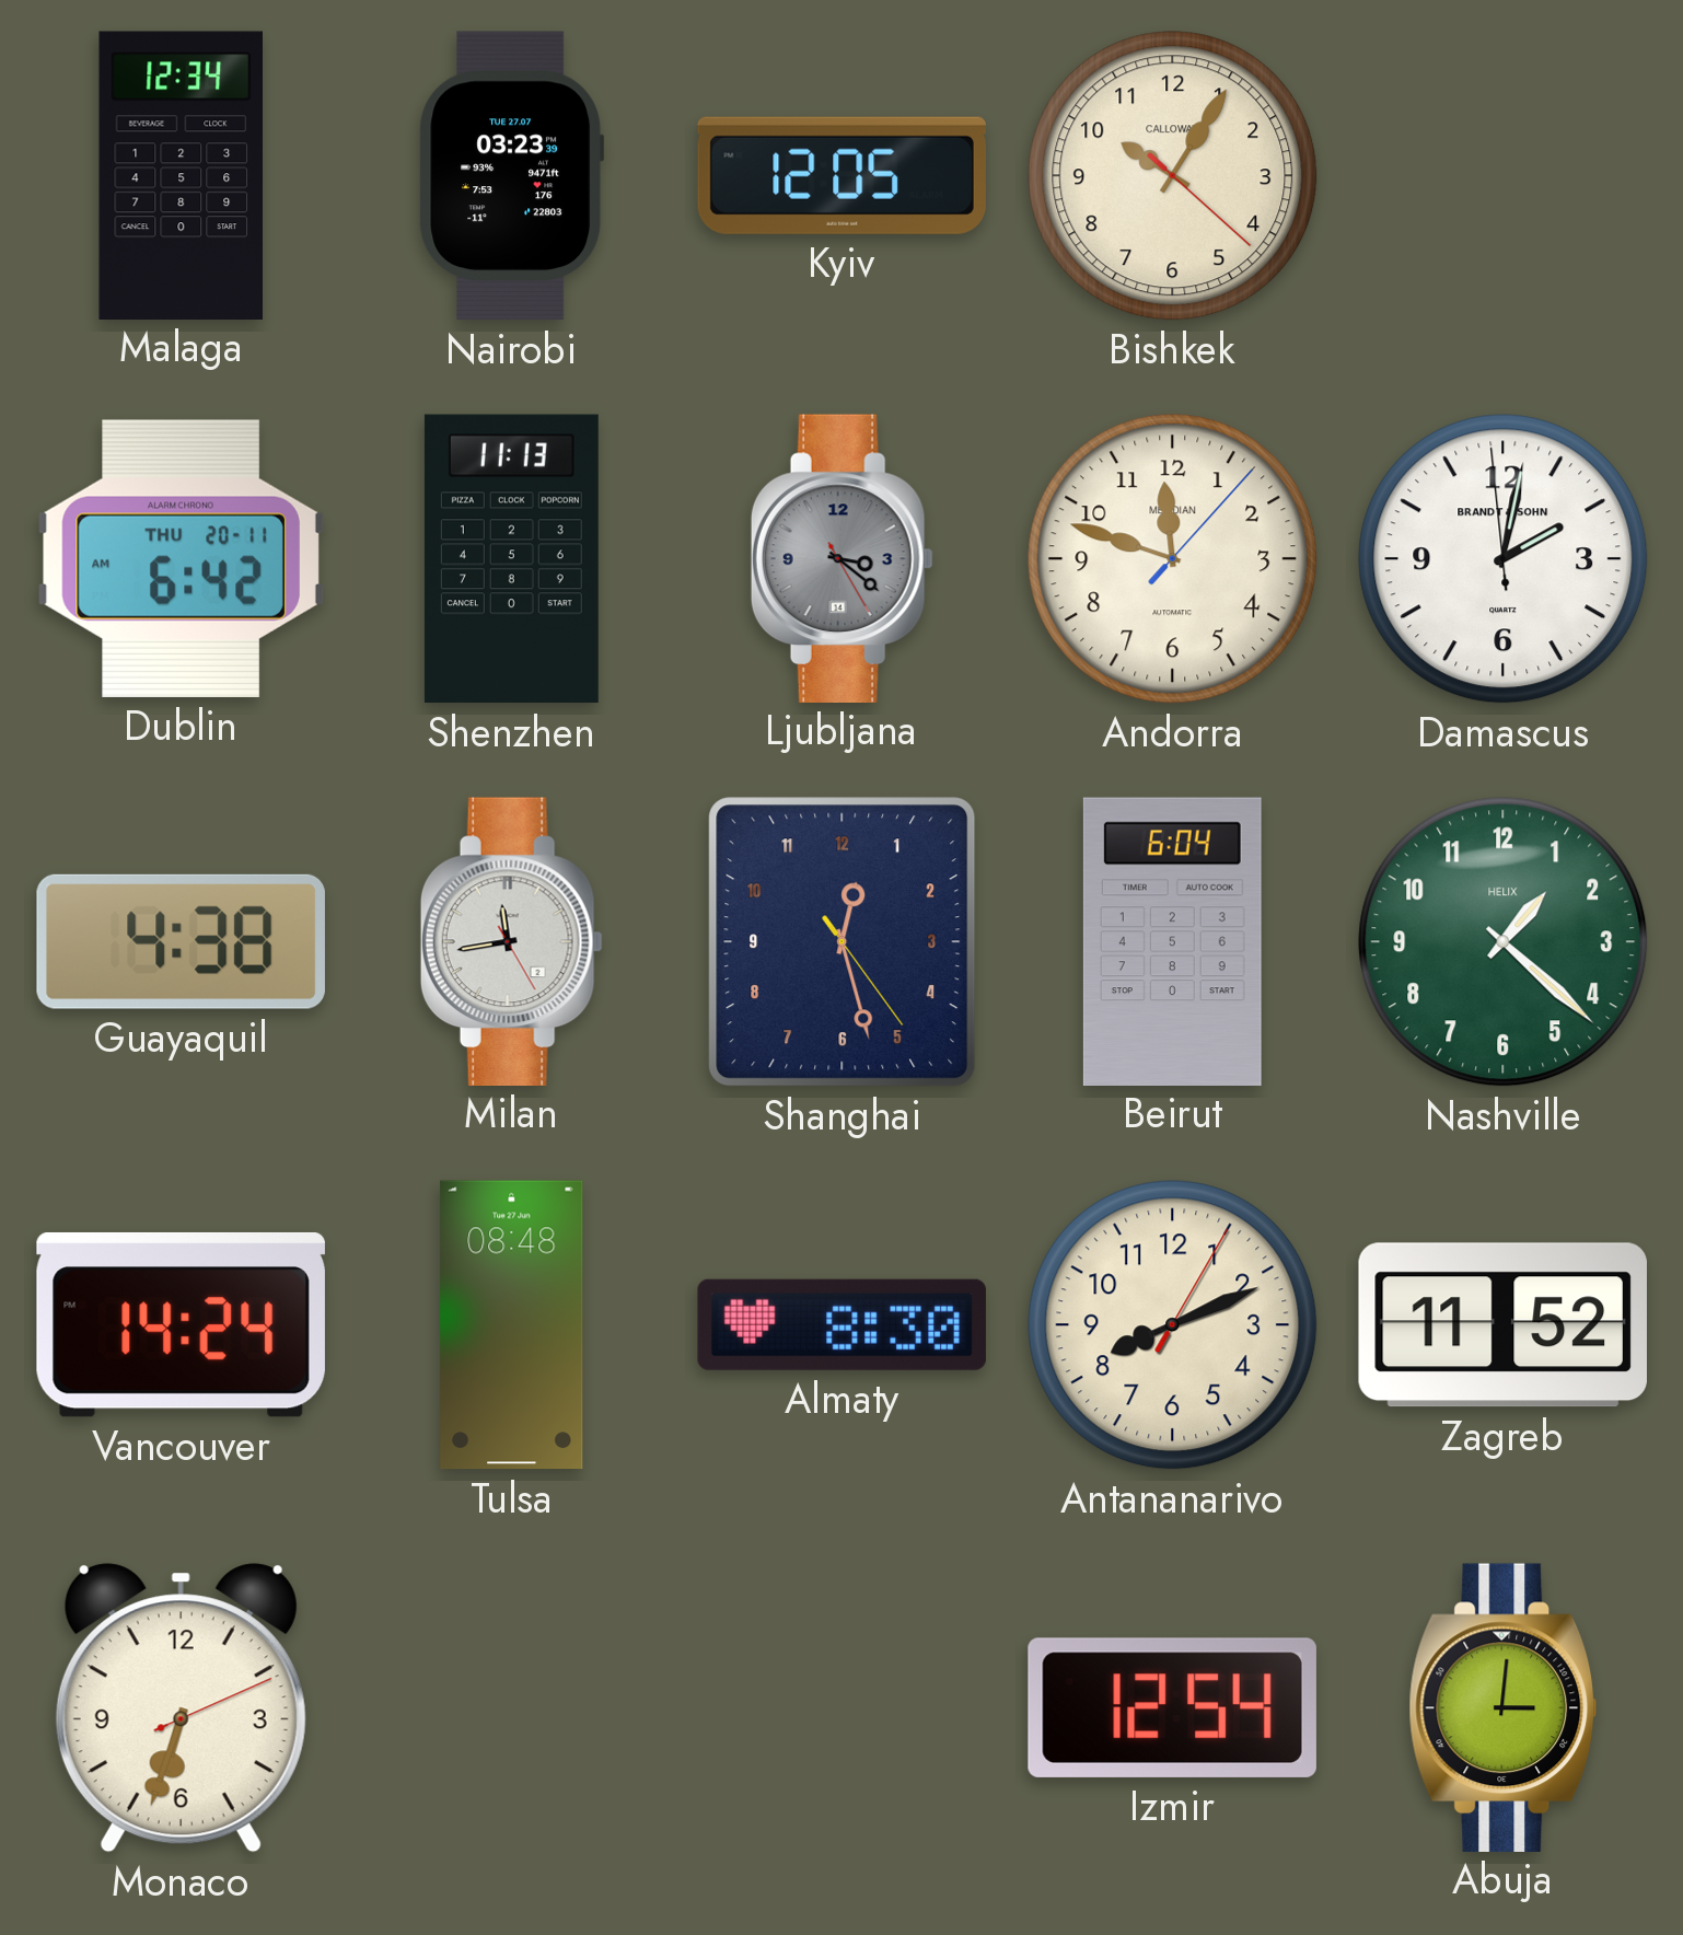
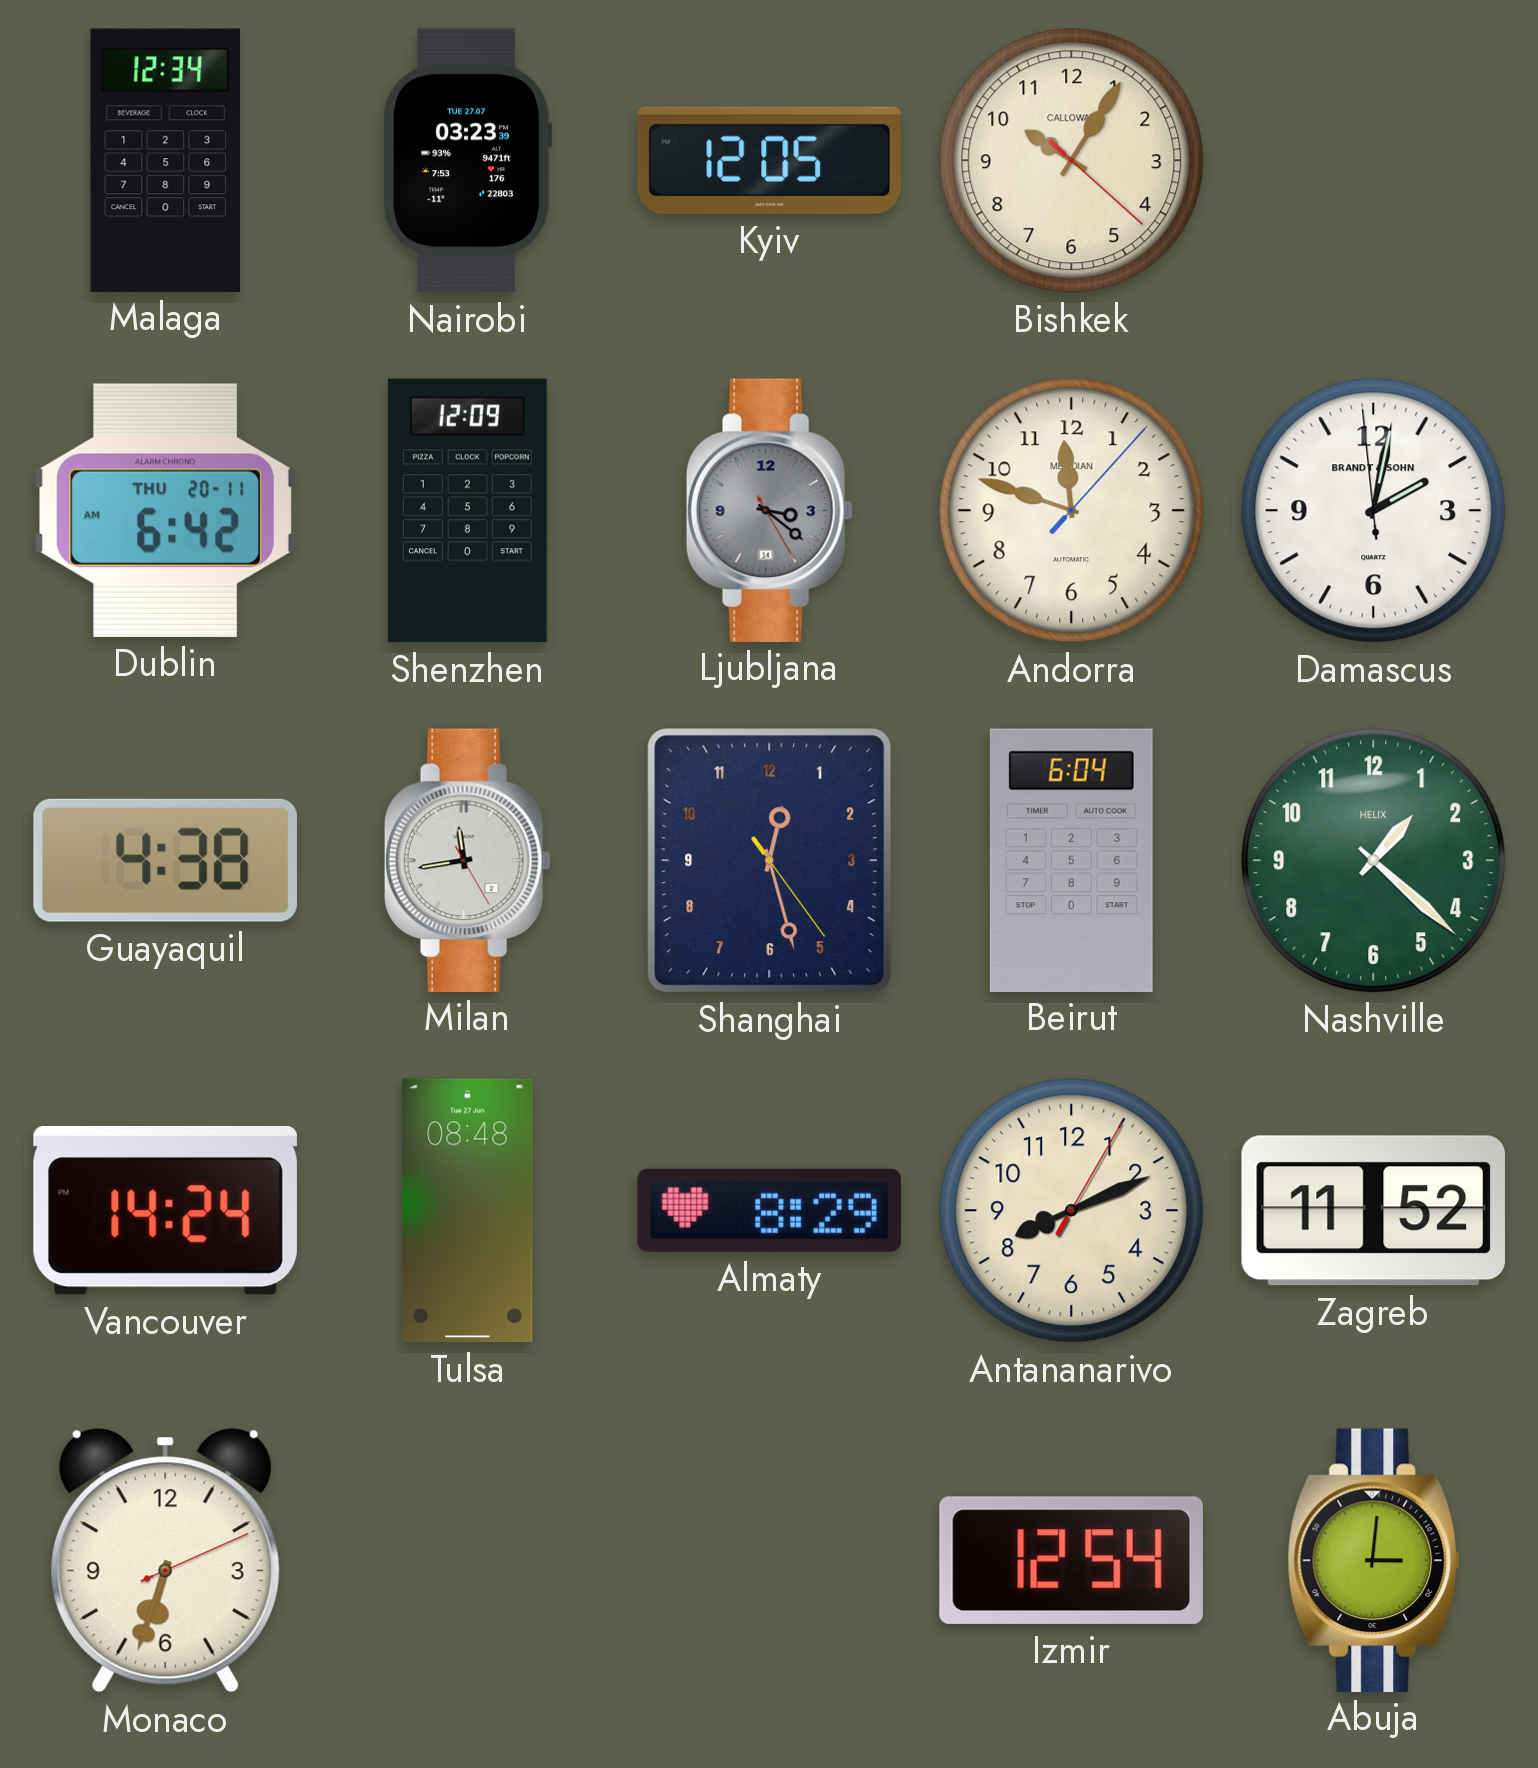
Shenzhen: 11:13 -> 12:09 (467, 511)
Almaty: 8:30 -> 8:29 (769, 1210)
